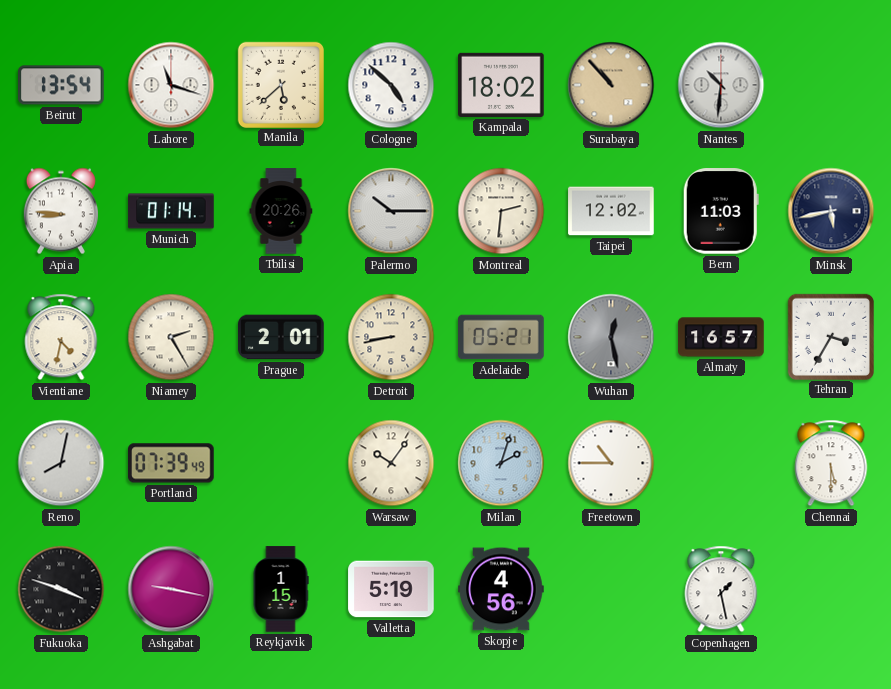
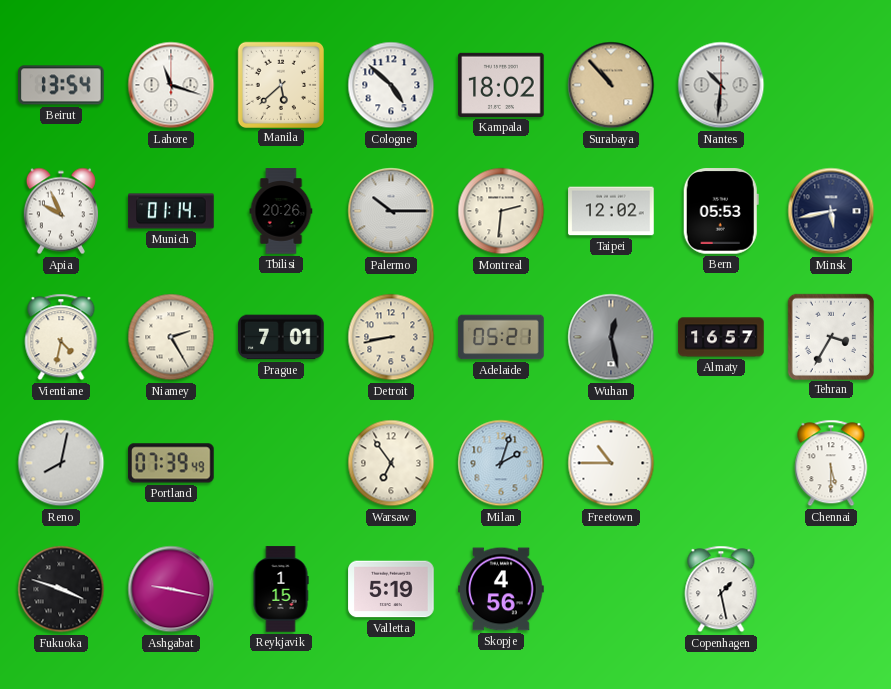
Apia: 8:46 -> 9:56 (61, 211)
Bern: 11:03 -> 05:53 (721, 211)
Prague: 2:01 -> 7:01 (281, 337)
Warsaw: 10:06 -> 6:54 (391, 463)
